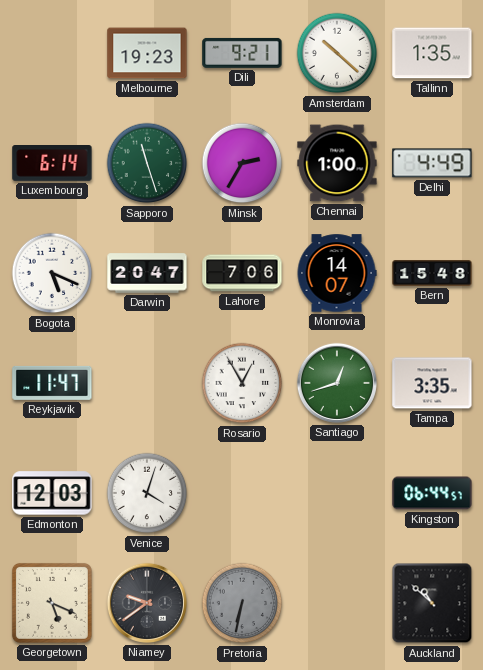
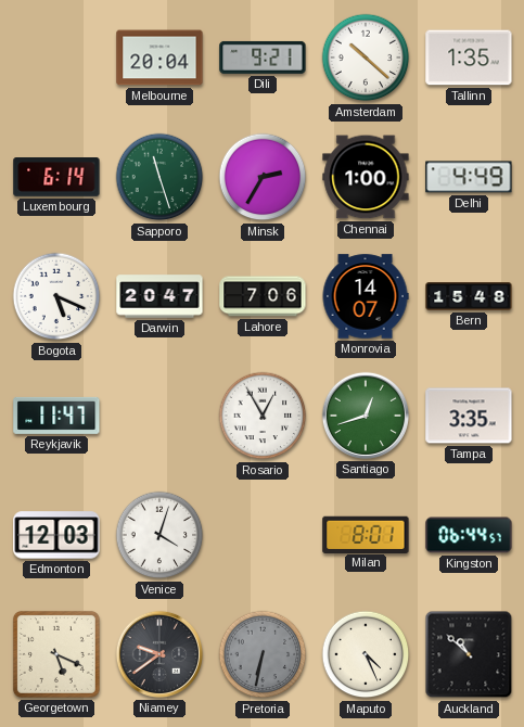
Melbourne: 19:23 -> 20:04 (159, 58)
Milan: none -> 8:01 (366, 534)
Maputo: none -> 4:26 (366, 654)
